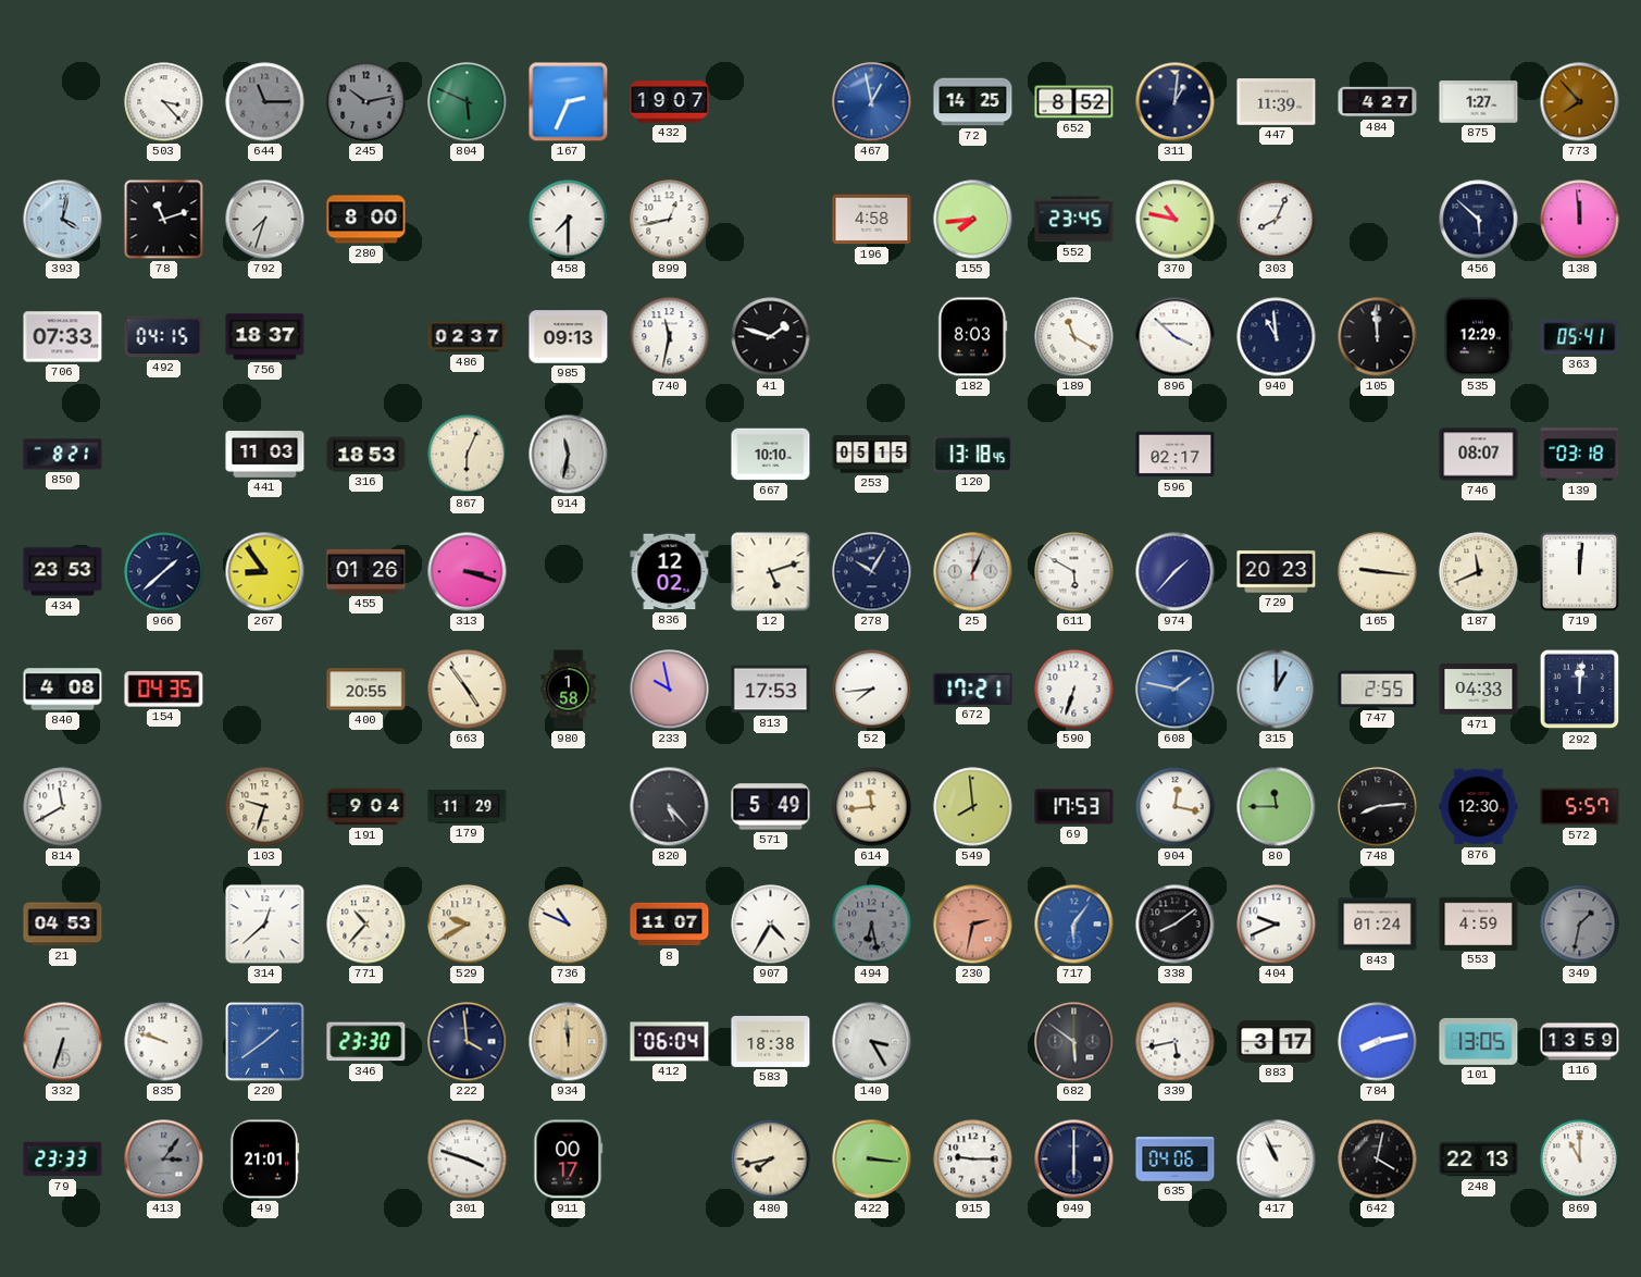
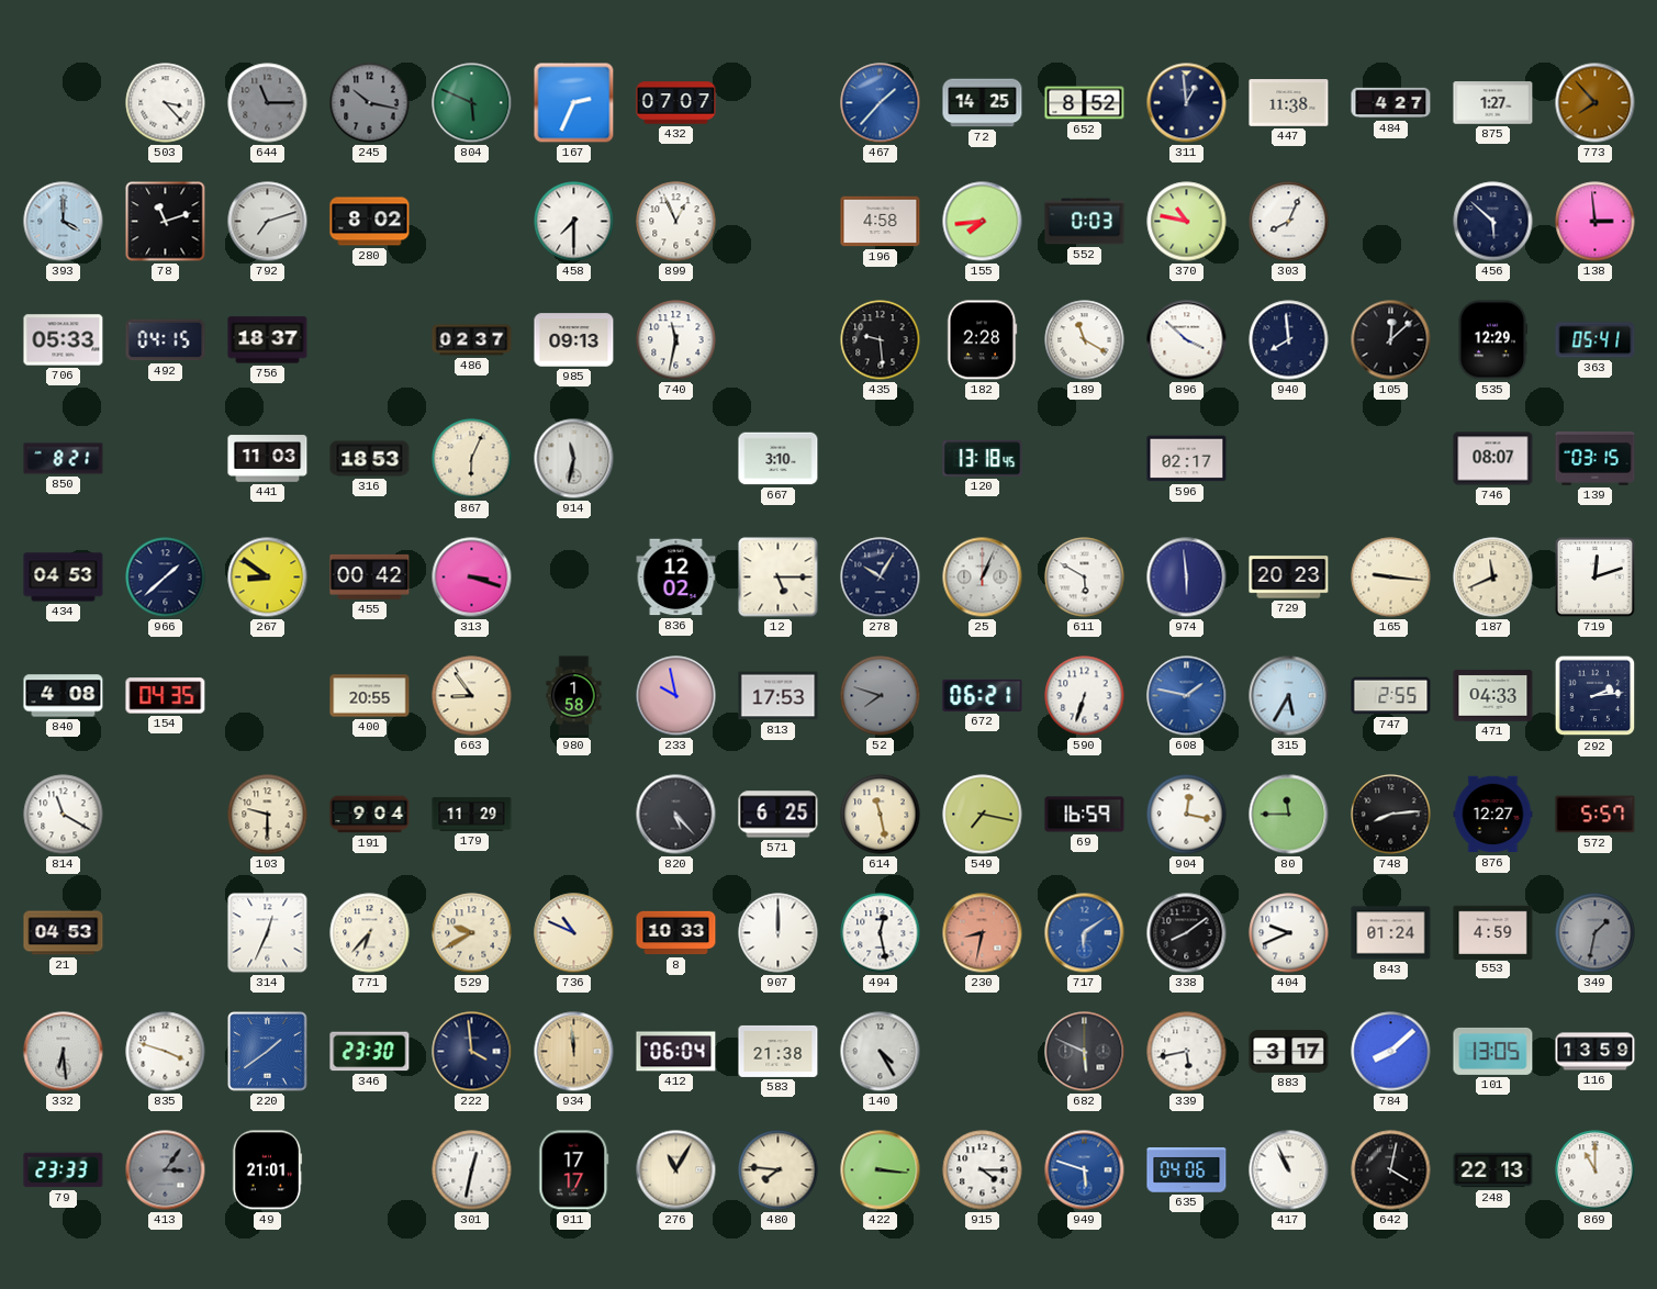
245: 10:13 -> 10:17 (370, 103)
432: 19:07 -> 07:07 (676, 103)
467: 12:58 -> 1:37 (881, 103)
311: 1:01 -> 12:59 (1187, 103)
447: 11:39 -> 11:38 (1289, 103)
393: 4:02 -> 4:00 (64, 222)
792: 7:33 -> 7:12 (268, 222)
280: 8:00 -> 8:02 (370, 222)
899: 12:43 -> 12:56 (676, 222)
552: 23:45 -> 0:03 (1085, 222)
138: 11:59 -> 2:59 (1596, 222)
706: 07:33 -> 05:33 (64, 340)
41: 1:48 -> none (771, 337)
435: none -> 9:29 (881, 340)
182: 8:03 -> 2:28 (982, 340)
940: 10:59 -> 7:59 (1289, 340)
105: 11:59 -> 12:08 (1391, 340)
667: 10:10 -> 3:10 (779, 459)
253: 05:15 -> none (872, 455)
139: 03:18 -> 03:15 (1596, 459)
434: 23:53 -> 04:53 (64, 578)
267: 8:54 -> 8:51 (268, 578)
455: 01:26 -> 00:42 (370, 576)
12: 5:12 -> 5:15 (779, 578)
974: 1:37 -> 5:59 (1187, 578)
719: 12:01 -> 12:12 (1596, 578)
663: 4:54 -> 8:54 (472, 696)
52: 7:44 -> 7:48 (881, 696)
52 dial: white -> grey (881, 696)
672: 17:21 -> 06:21 (983, 695)
315: 1:00 -> 5:35 (1289, 696)
292: 12:01 -> 2:14 (1596, 696)
814: 11:40 -> 11:20 (64, 815)
103: 9:33 -> 9:30 (268, 815)
571: 5:49 -> 6:25 (779, 815)
614: 11:44 -> 11:28 (881, 815)
549: 7:59 -> 7:17 (983, 815)
69: 17:53 -> 16:59 (1085, 815)
876: 12:30 -> 12:27 (1493, 815)
314: 12:38 -> 12:34 (268, 933)
771: 10:37 -> 6:37 (370, 933)
8: 11:07 -> 10:33 (676, 933)
907: 4:35 -> 12:00 (779, 933)
494: 6:28 -> 12:28 (881, 933)
494 dial: grey -> white (881, 933)
230: 2:32 -> 8:32 (983, 933)
717: 6:06 -> 6:09 (1085, 933)
332: 6:33 -> 6:29 (64, 1052)
835: 9:48 -> 3:48 (166, 1052)
583: 18:38 -> 21:38 (779, 1051)
140: 3:25 -> 4:25 (881, 1052)
682: 5:51 -> 5:49 (1085, 1052)
784: 8:13 -> 8:08 (1391, 1052)
301: 3:48 -> 12:32 (472, 1170)
911: 00:17 -> 17:17 (574, 1170)
276: none -> 11:05 (676, 1170)
480: 7:43 -> 7:46 (779, 1170)
915: 9:15 -> 4:15 (983, 1170)
949: 6:00 -> 5:48 (1085, 1170)
949 dial: navy -> blue (1085, 1170)
